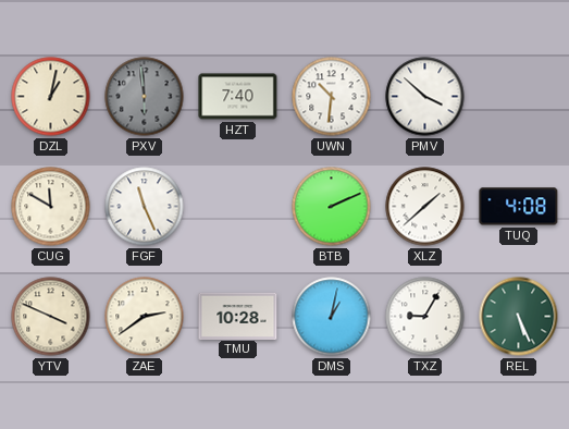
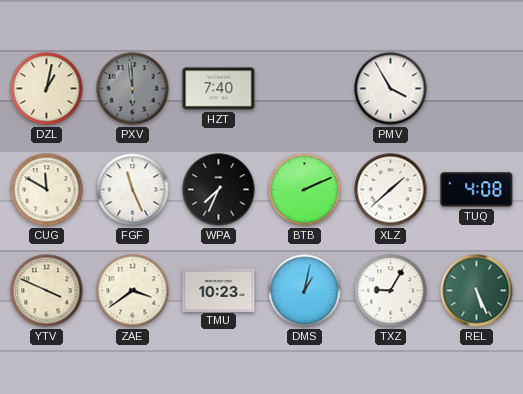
UWN: 10:31 -> none (332, 97)
PMV: 3:52 -> 3:55 (391, 89)
WPA: none -> 7:34 (219, 190)
ZAE: 2:39 -> 3:39 (133, 291)
TMU: 10:28 -> 10:23 (219, 290)
